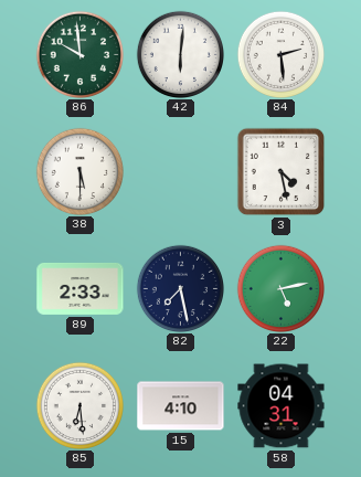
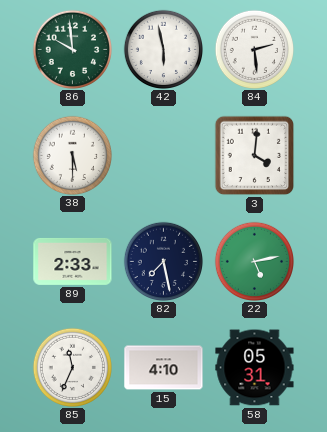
42: 6:01 -> 5:58 (163, 49)
3: 4:28 -> 4:01 (255, 156)
85: 6:29 -> 11:34 (72, 367)
58: 04:31 -> 05:31 (255, 368)
